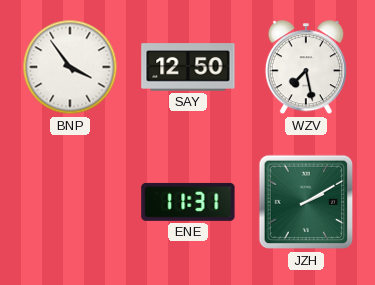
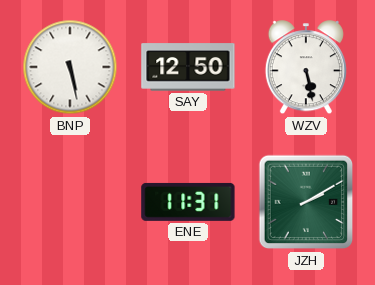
BNP: 3:54 -> 5:28 (70, 67)
WZV: 7:28 -> 5:28 (306, 68)
